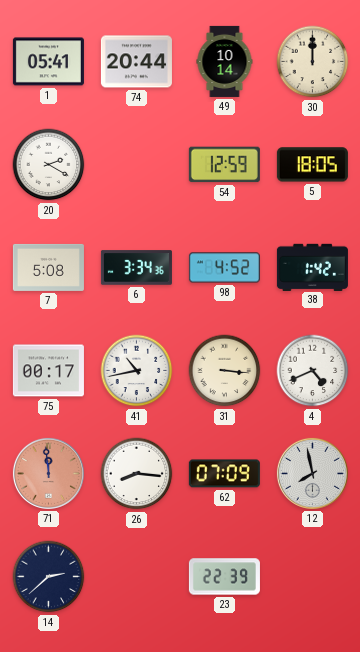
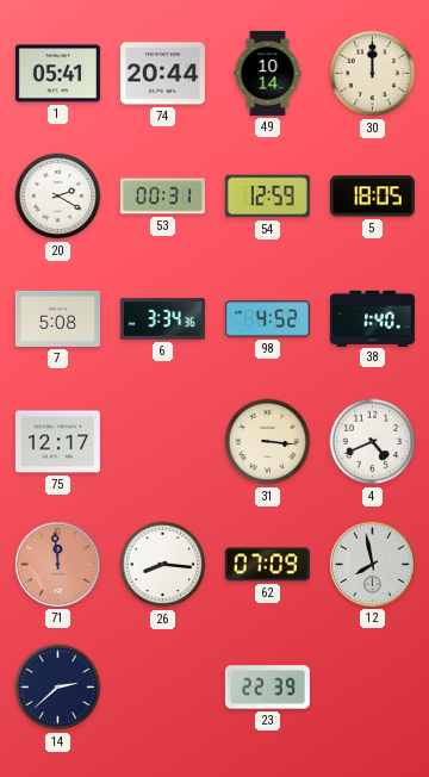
53: none -> 00:31 (162, 197)
38: 1:42 -> 1:40 (372, 318)
75: 00:17 -> 12:17 (57, 442)
41: 10:43 -> none (137, 371)
